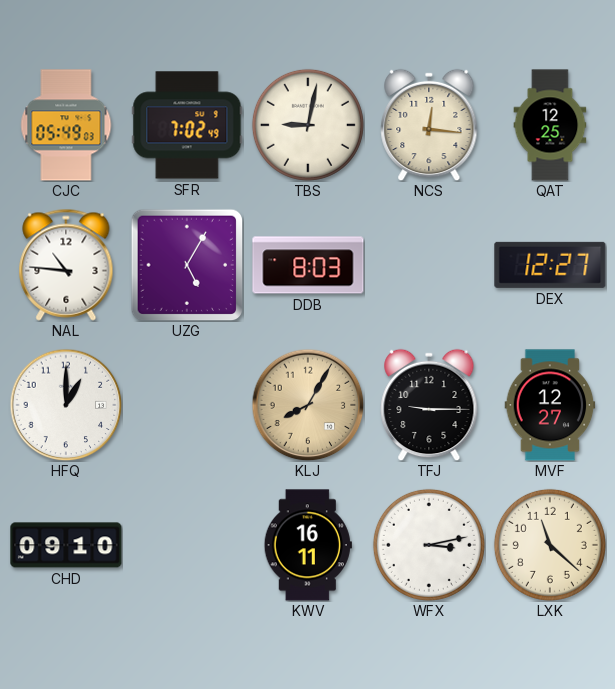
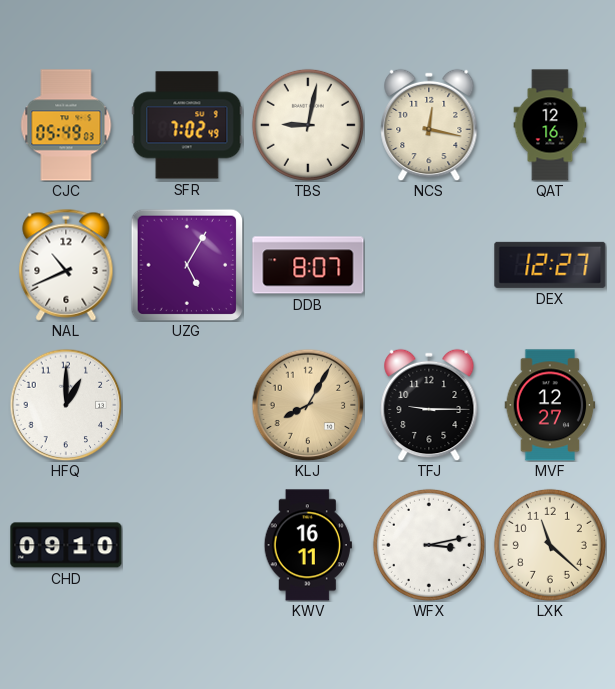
NCS: 12:16 -> 12:17 (429, 125)
QAT: 12:25 -> 12:16 (550, 125)
NAL: 10:46 -> 10:41 (66, 265)
DDB: 8:03 -> 8:07 (308, 265)
